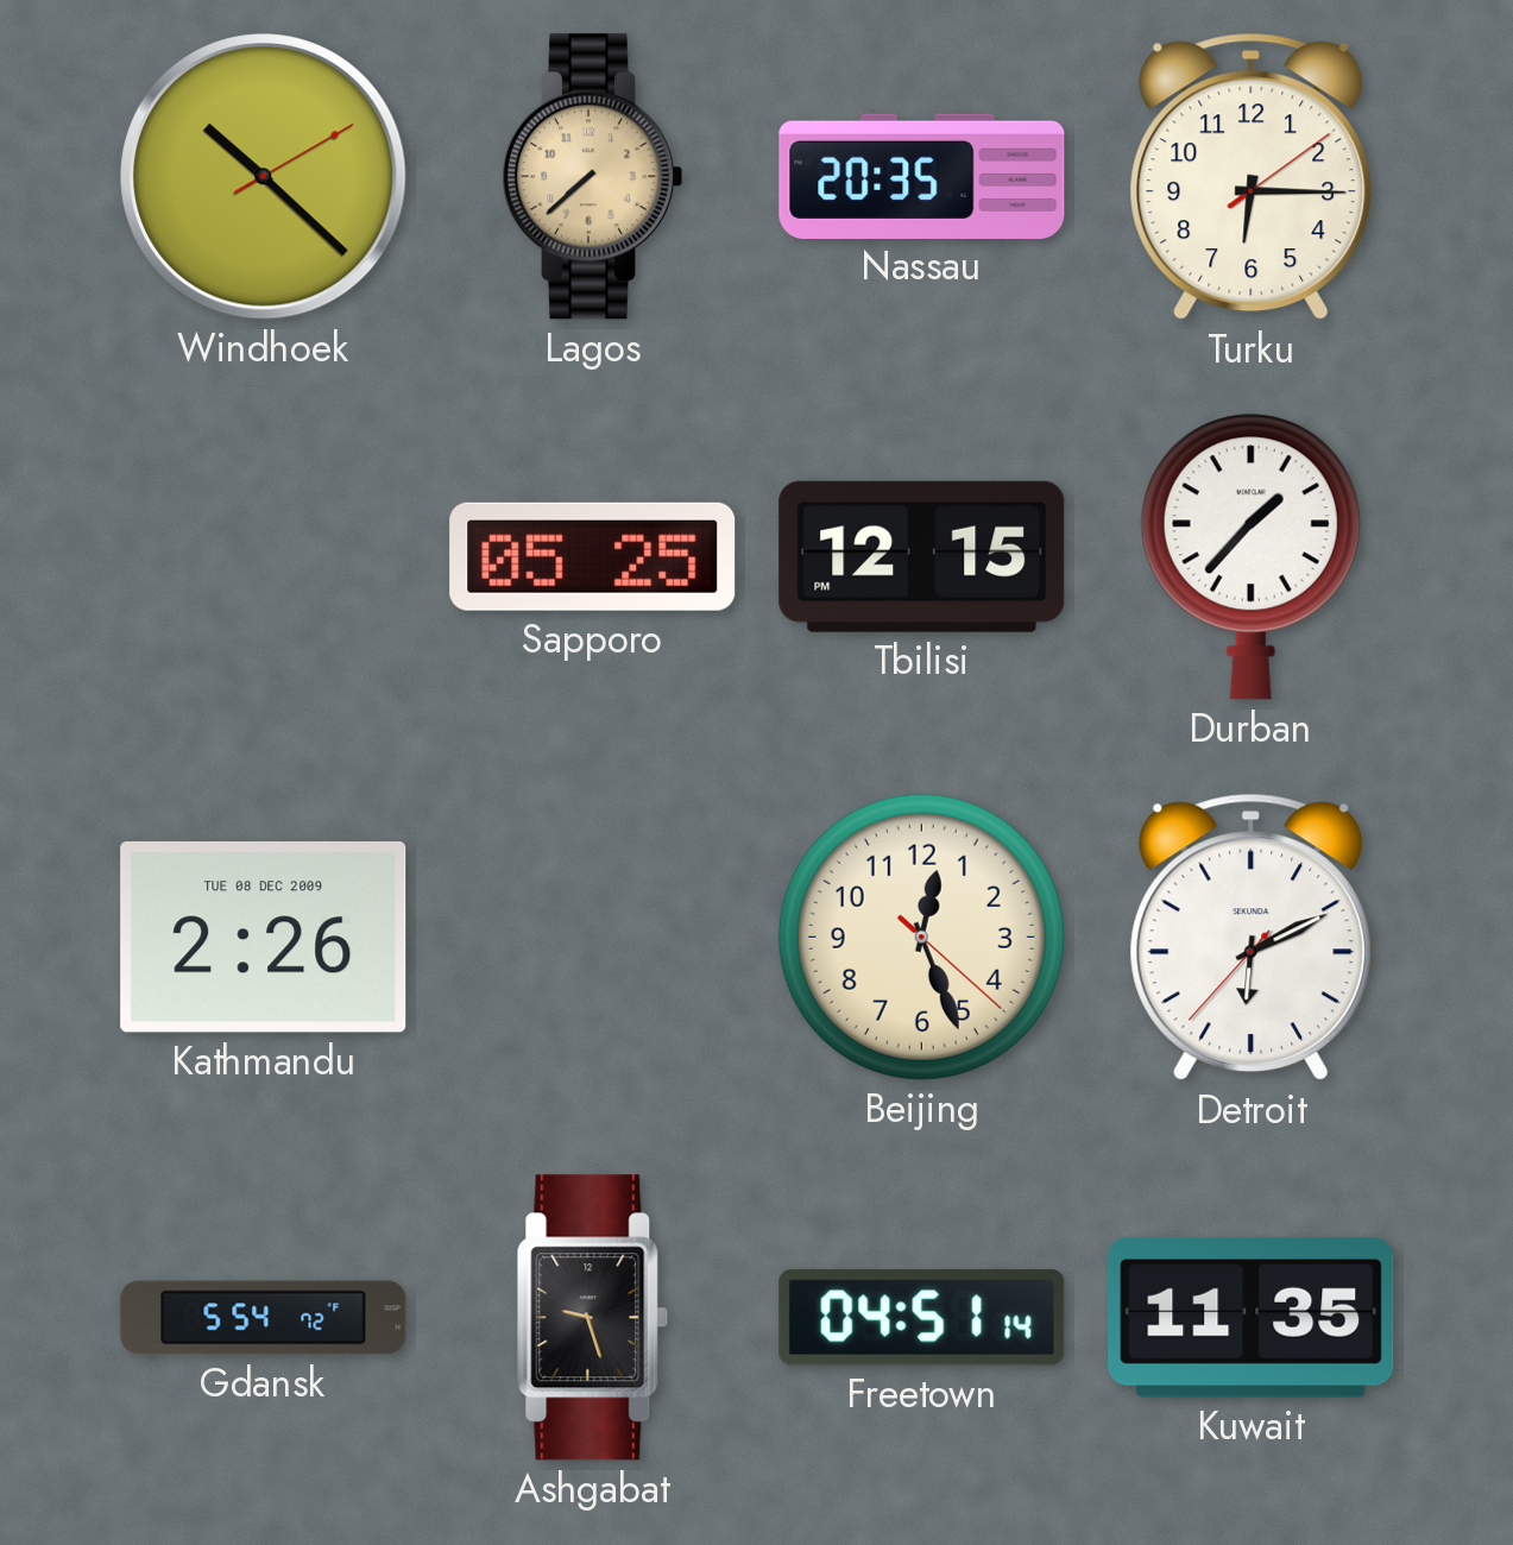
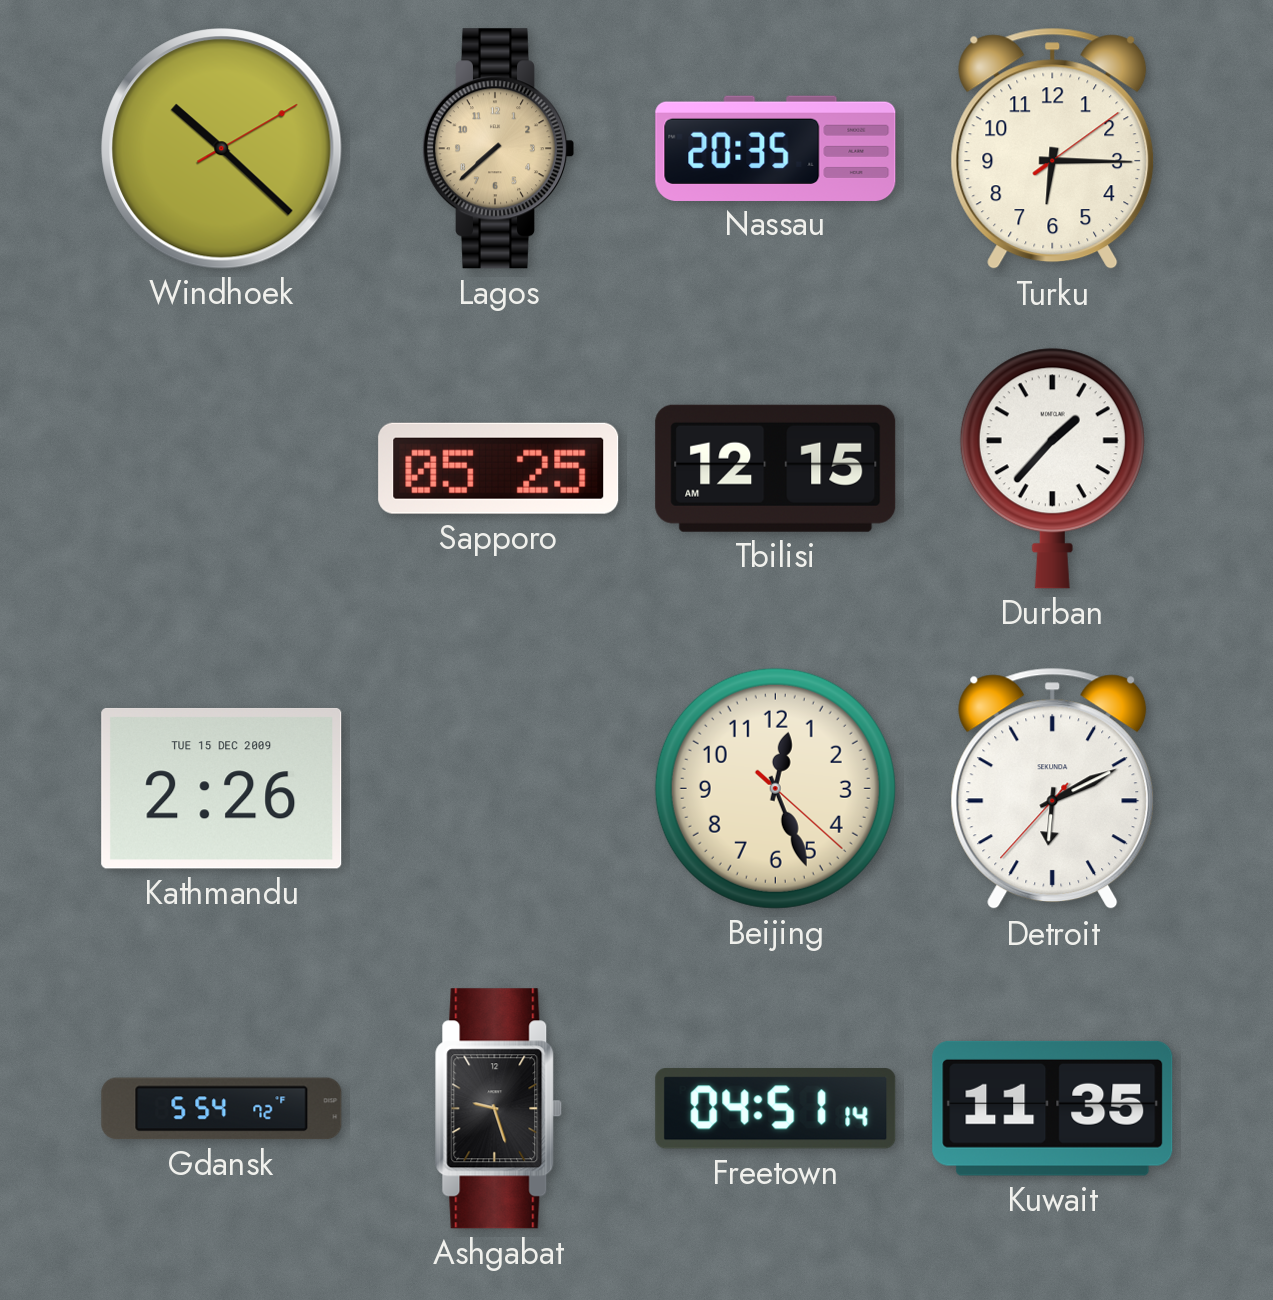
Tbilisi: 12:15 PM -> 12:15 AM (776, 468)
Kathmandu date: TUE 08 DEC 2009 -> TUE 15 DEC 2009 (222, 788)
